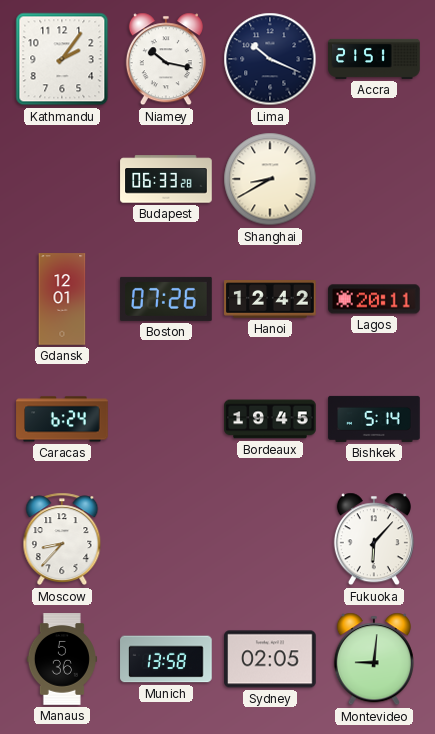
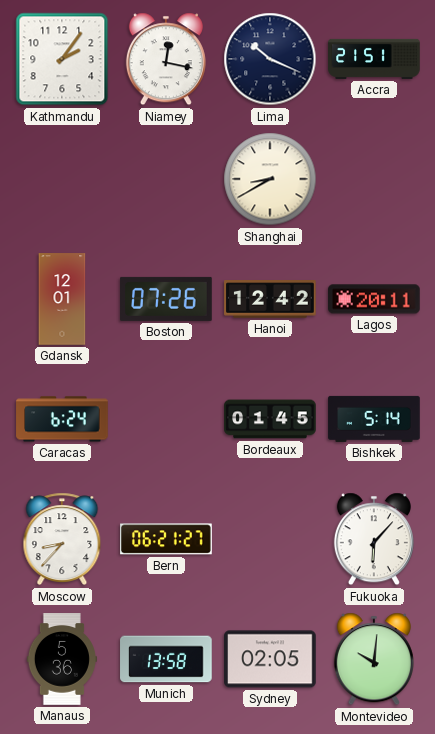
Niamey: 10:17 -> 12:17 (166, 59)
Budapest: 06:33 -> none (166, 179)
Bordeaux: 19:45 -> 01:45 (270, 419)
Bern: none -> 06:21 (166, 539)
Montevideo: 9:01 -> 10:01 (374, 659)
